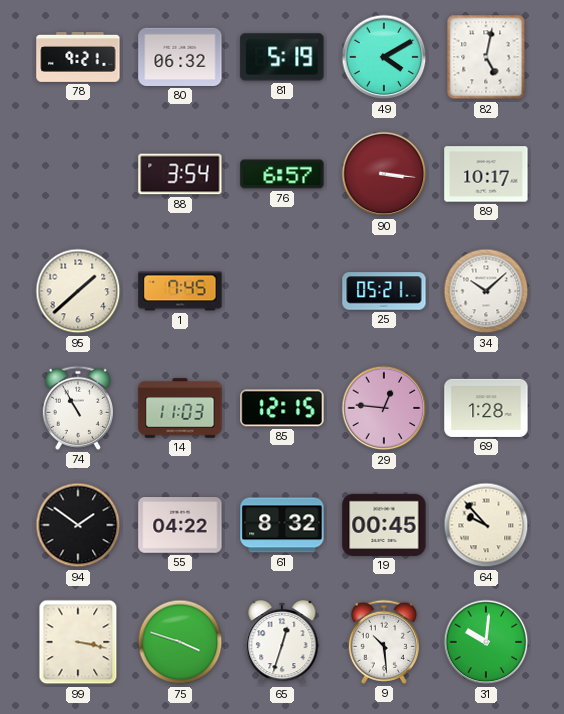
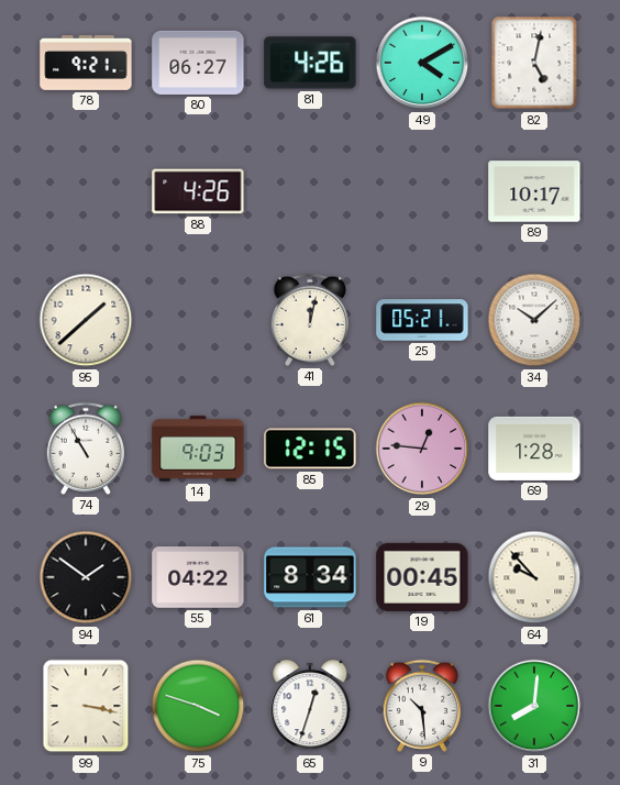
80: 06:32 -> 06:27 (198, 63)
81: 5:19 -> 4:26 (310, 63)
88: 3:54 -> 4:26 (198, 191)
76: 6:57 -> none (282, 174)
90: 3:16 -> none (384, 174)
1: 7:45 -> none (180, 291)
41: none -> 12:02 (310, 320)
14: 11:03 -> 9:03 (198, 449)
61: 8:32 -> 8:34 (310, 577)
31: 10:01 -> 8:01 (534, 706)
